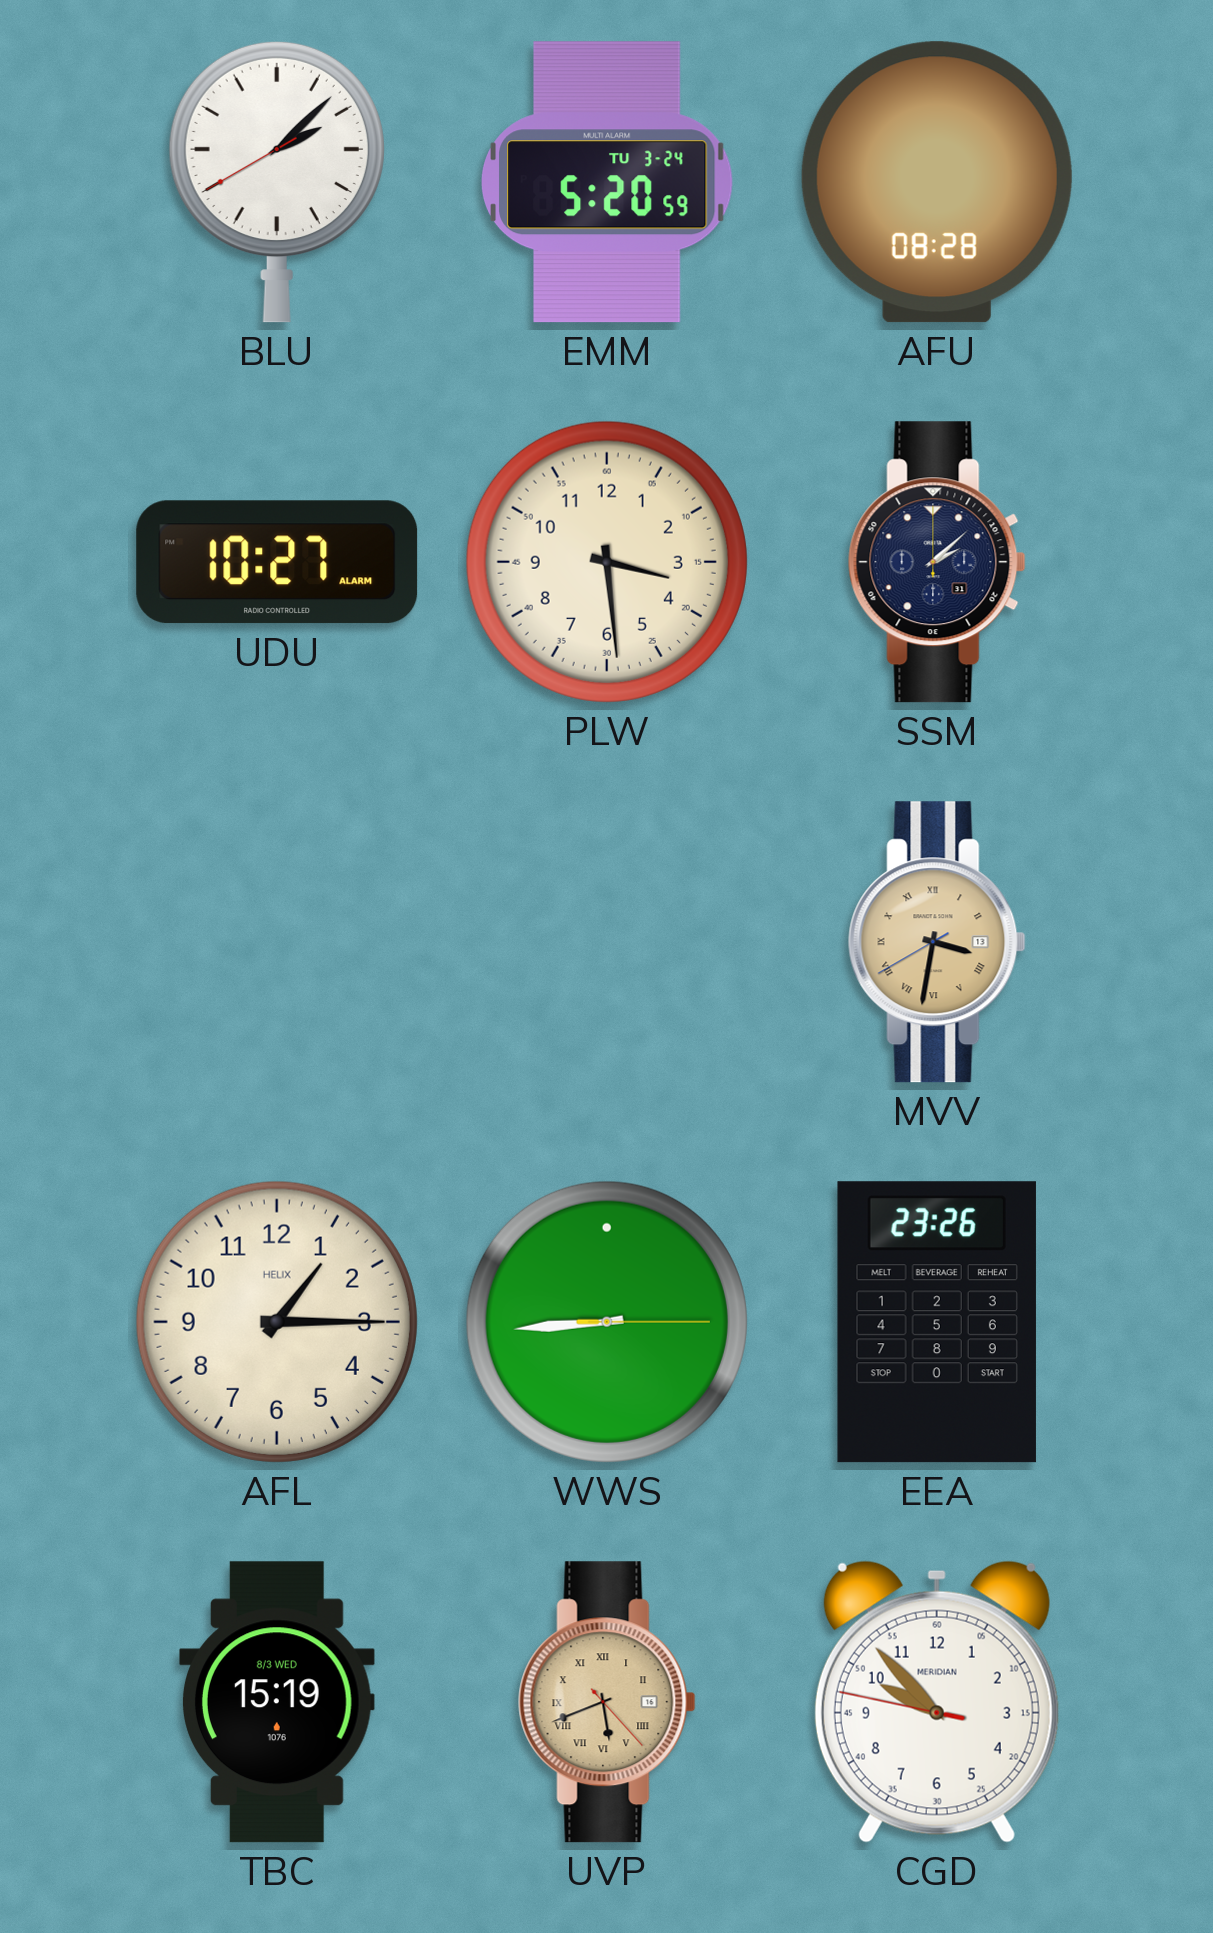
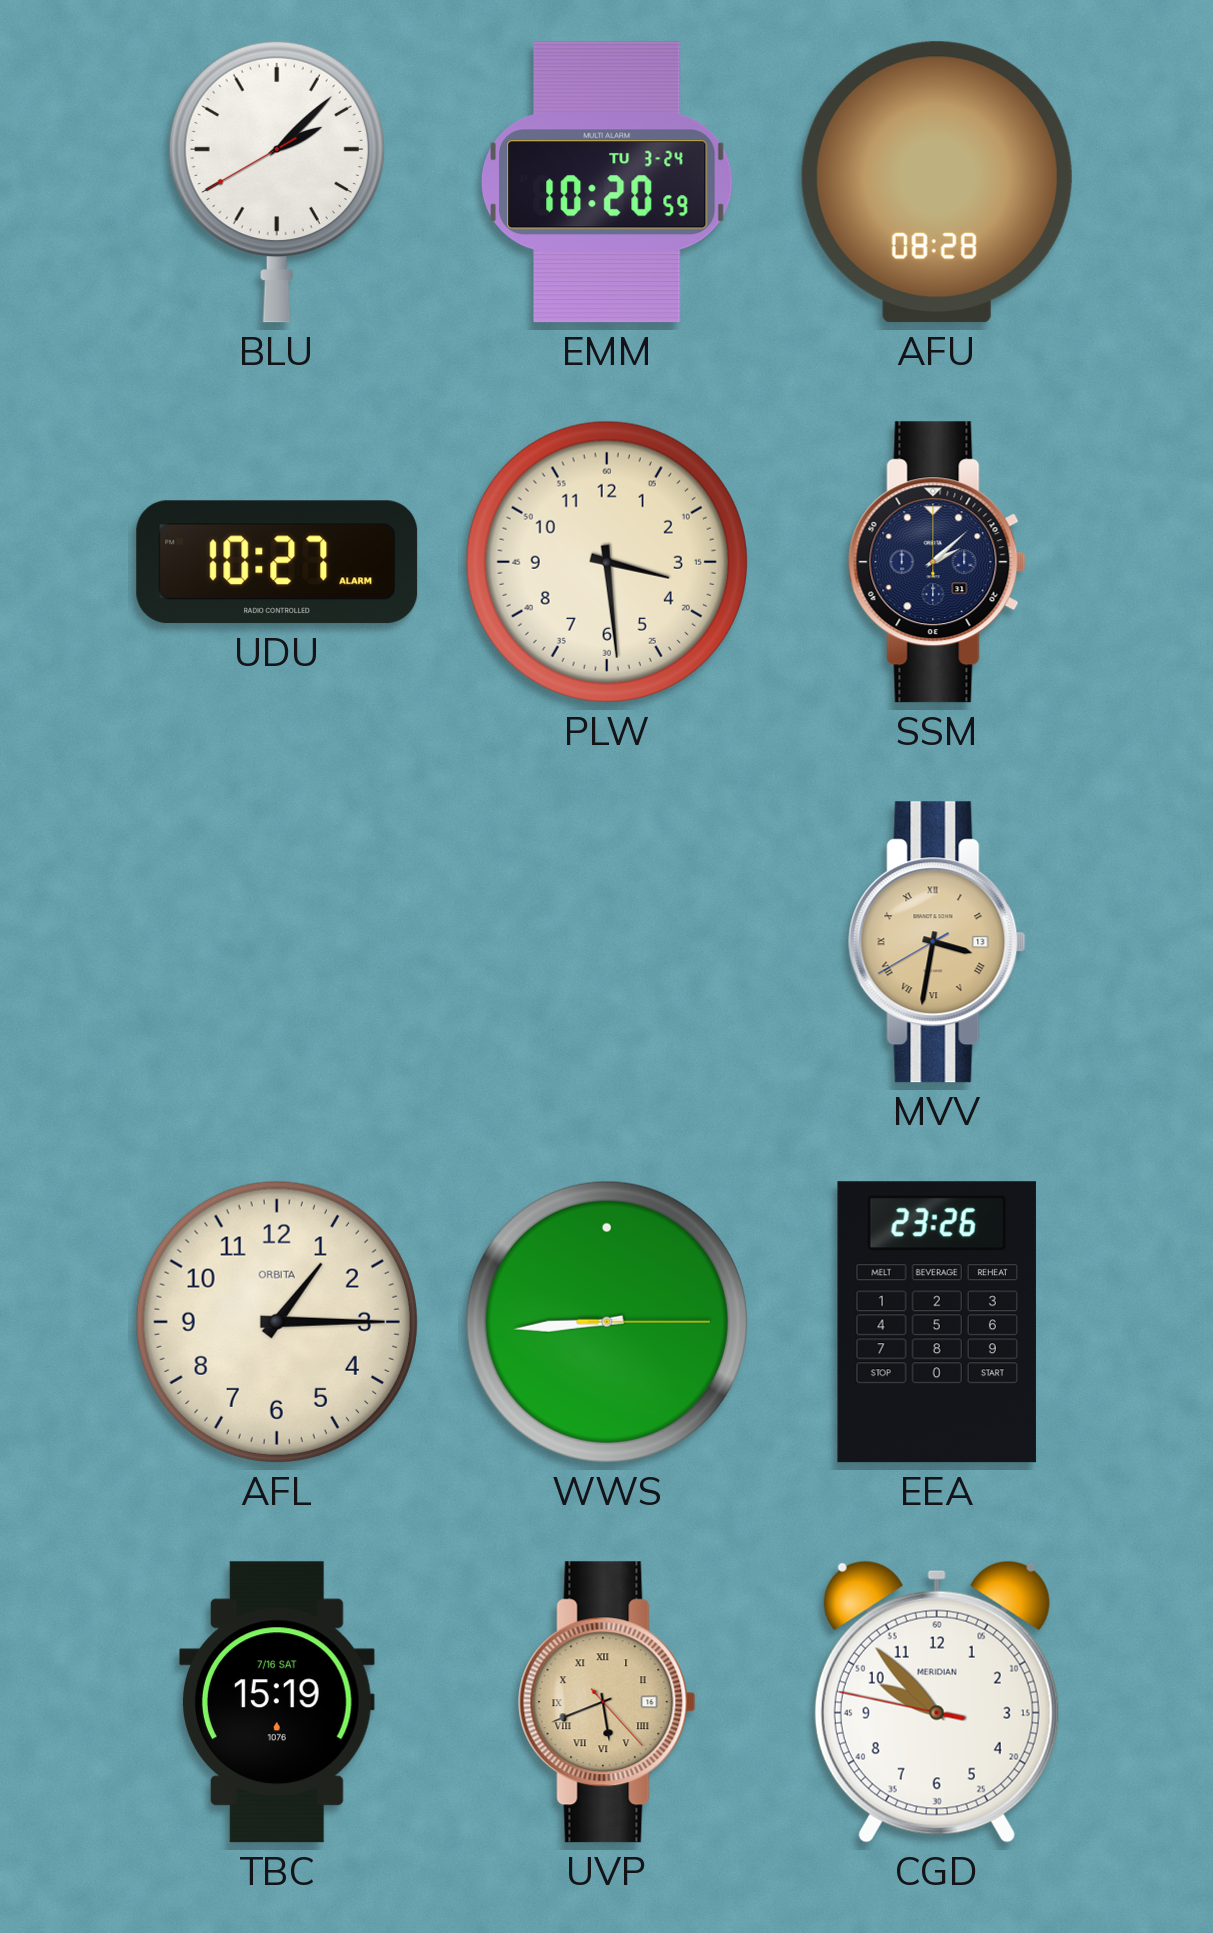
EMM: 5:20 -> 10:20 (608, 182)
AFL brand: HELIX -> ORBITA (277, 1322)
TBC date: 8/3 WED -> 7/16 SAT (277, 1702)
